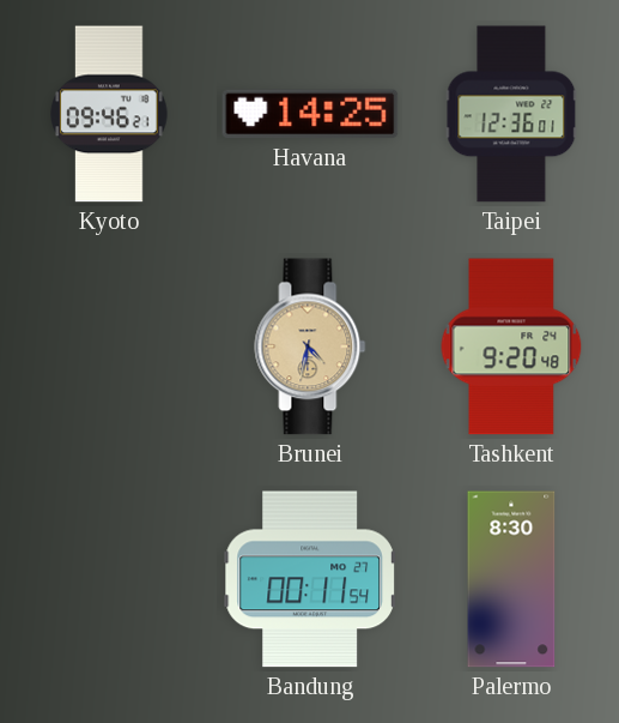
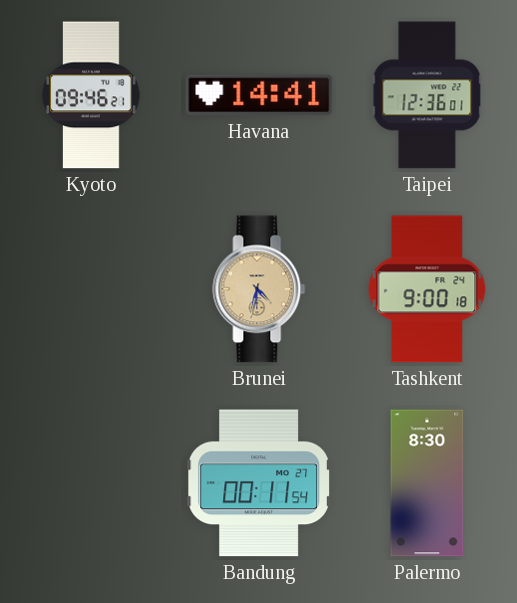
Havana: 14:25 -> 14:41 (259, 95)
Tashkent: 9:20 -> 9:00 (427, 289)
